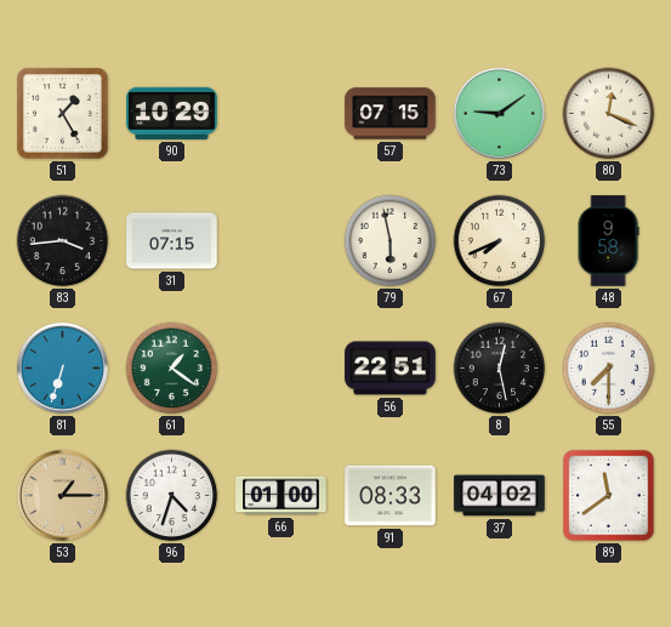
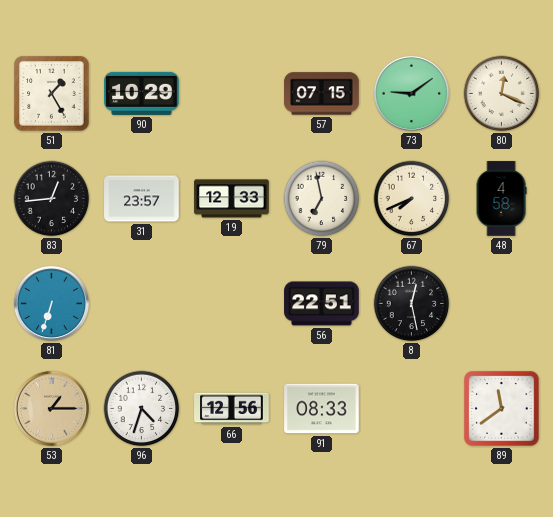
83: 3:44 -> 12:44 (52, 199)
31: 07:15 -> 23:57 (142, 199)
19: none -> 12:33 (232, 199)
79: 5:58 -> 6:58 (322, 199)
48: 9:58 -> 4:58 (501, 199)
61: 1:21 -> none (172, 369)
55: 7:30 -> none (609, 369)
66: 01:00 -> 12:56 (232, 409)
37: 04:02 -> none (500, 496)
